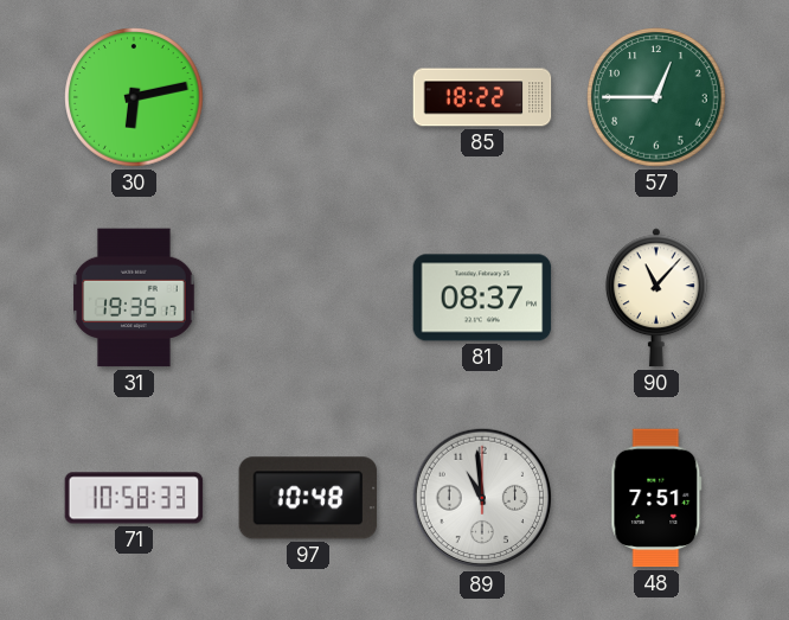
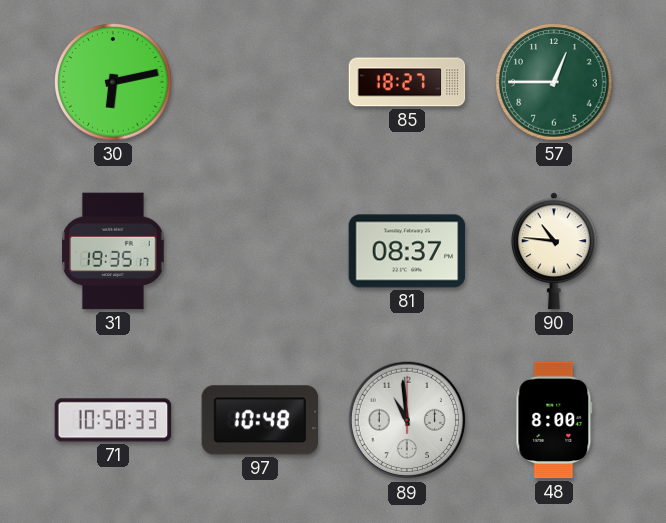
85: 18:22 -> 18:27 (407, 82)
90: 11:07 -> 10:46 (554, 251)
48: 7:51 -> 8:00 (554, 420)
